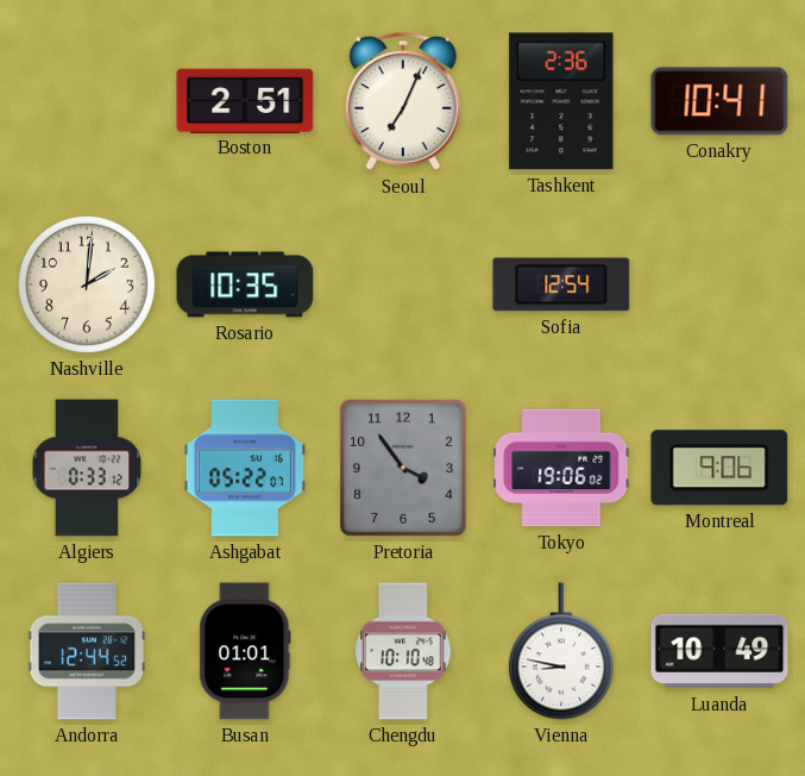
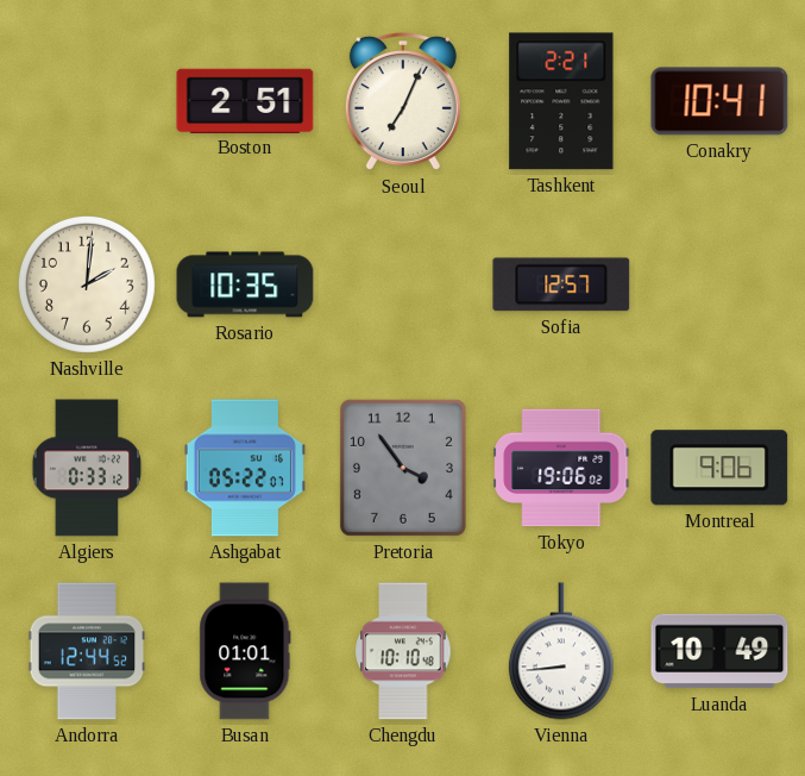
Tashkent: 2:36 -> 2:21 (561, 101)
Sofia: 12:54 -> 12:57 (561, 284)
Vienna: 8:47 -> 8:44 (561, 651)
